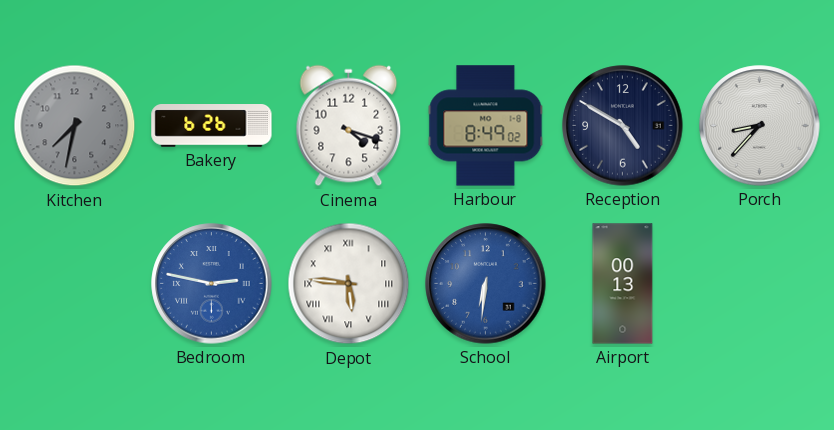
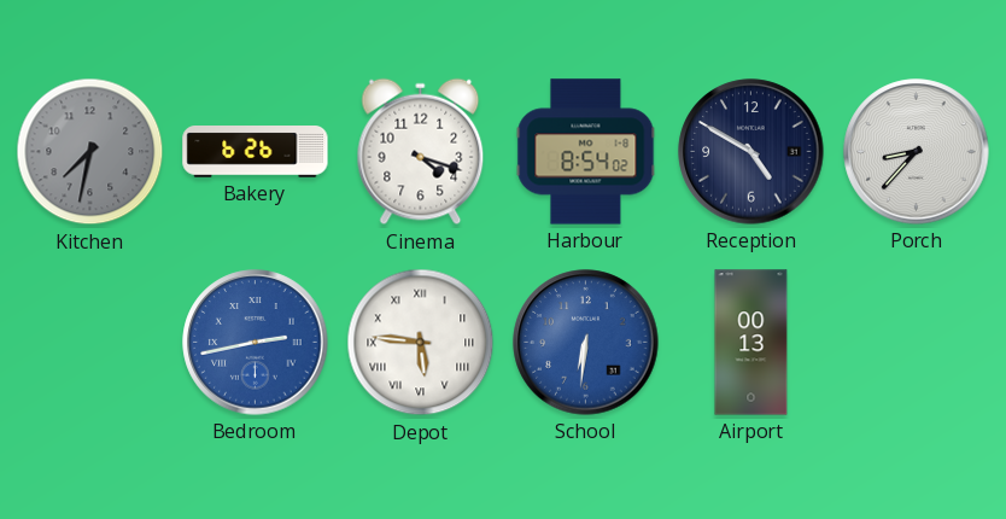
Harbour: 8:49 -> 8:54 (586, 152)
Bedroom: 2:47 -> 2:43 (256, 343)
